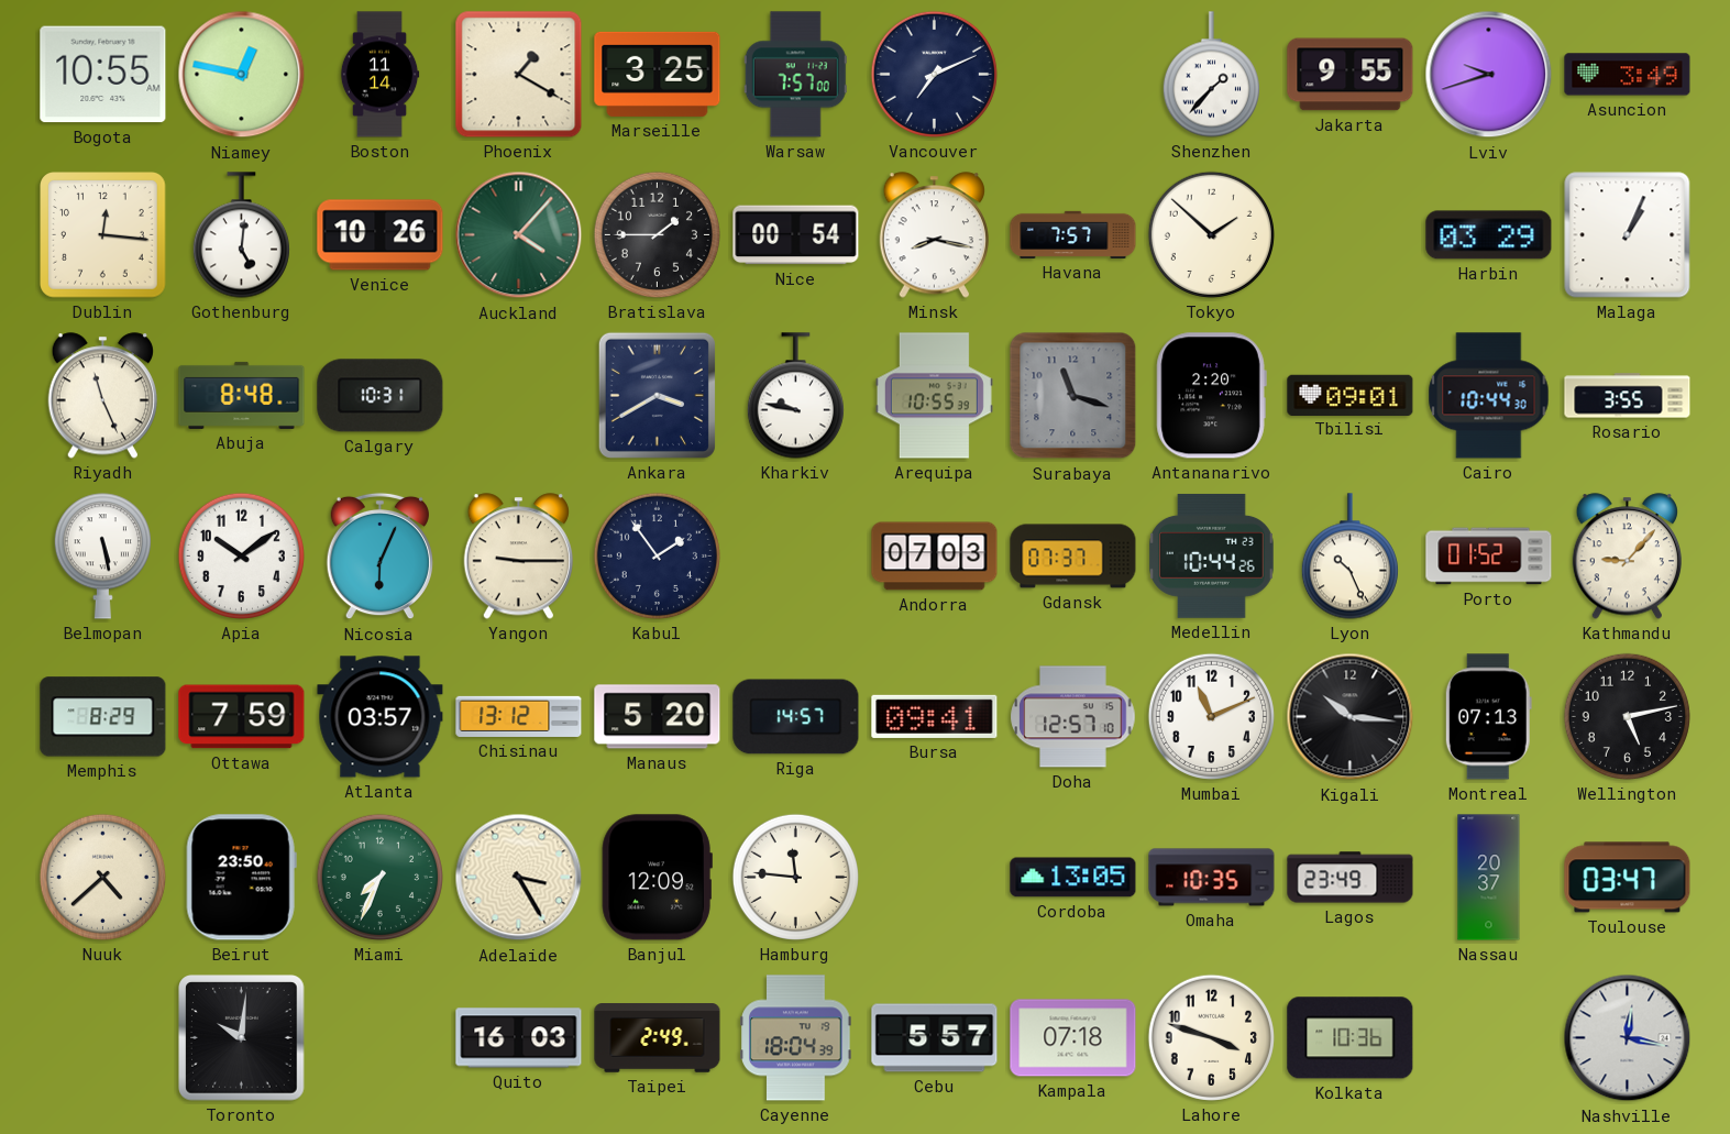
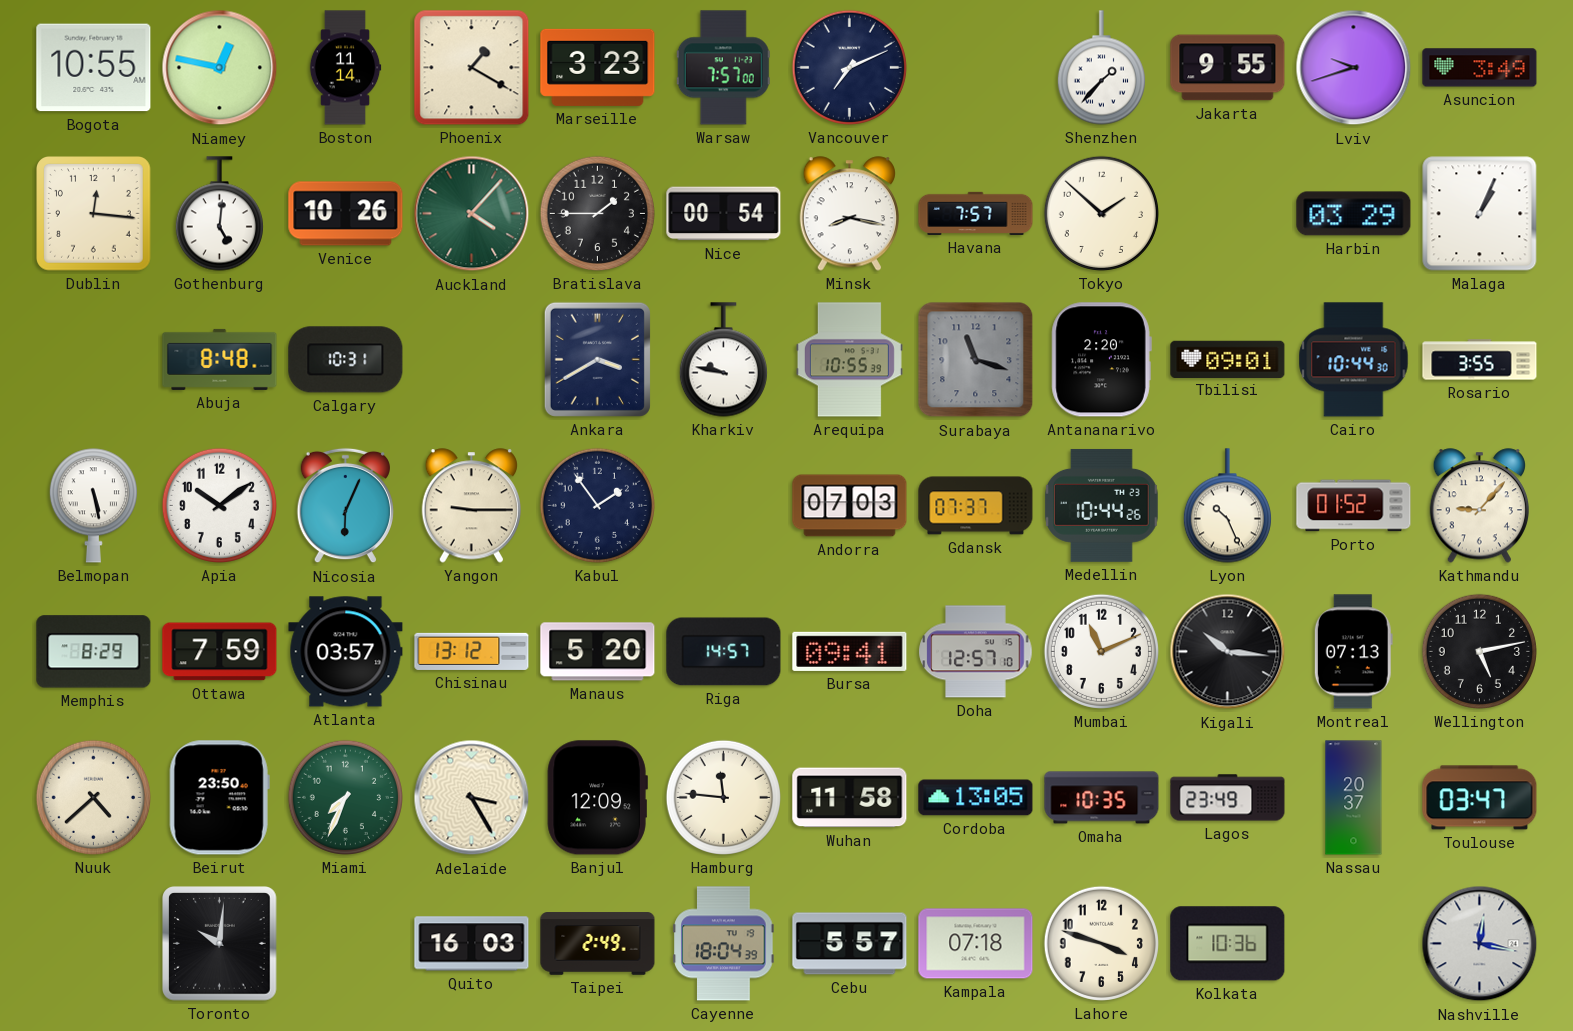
Marseille: 3:25 -> 3:23 (598, 67)
Riyadh: 11:26 -> none (102, 396)
Wuhan: none -> 11:58 (850, 798)
